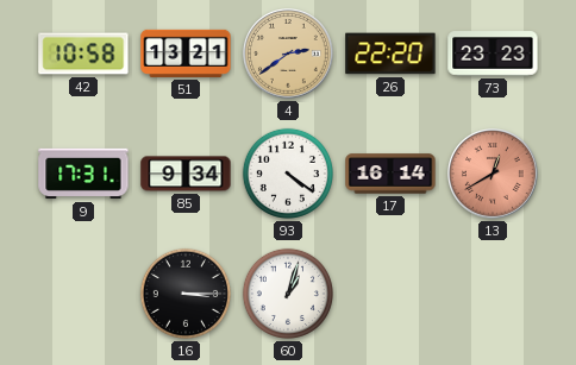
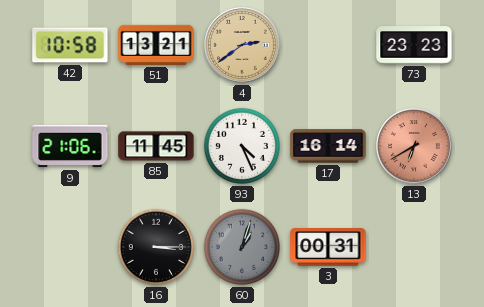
26: 22:20 -> none (390, 54)
9: 17:31 -> 21:06 (70, 146)
85: 9:34 -> 11:45 (156, 146)
93: 4:21 -> 4:26 (242, 146)
13: 12:40 -> 6:40 (415, 147)
60 dial: white -> grey (242, 247)
3: none -> 00:31 (328, 247)
